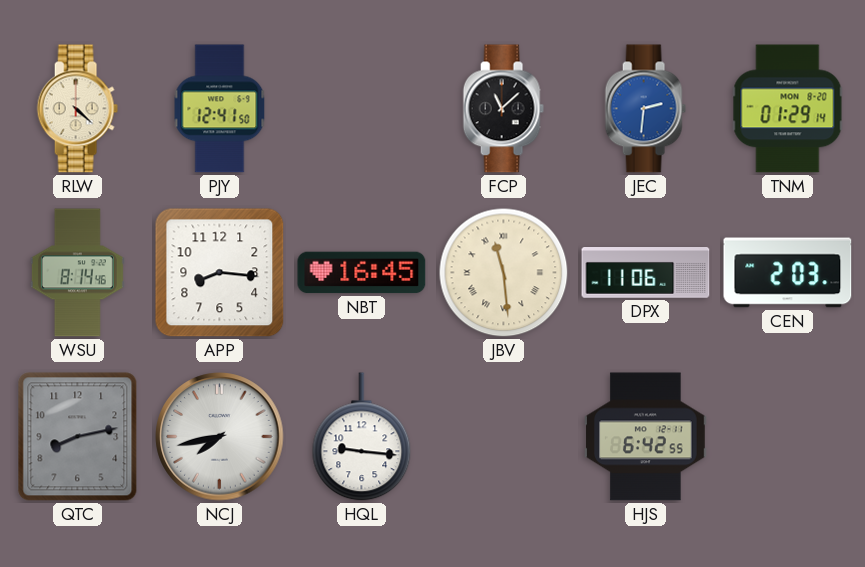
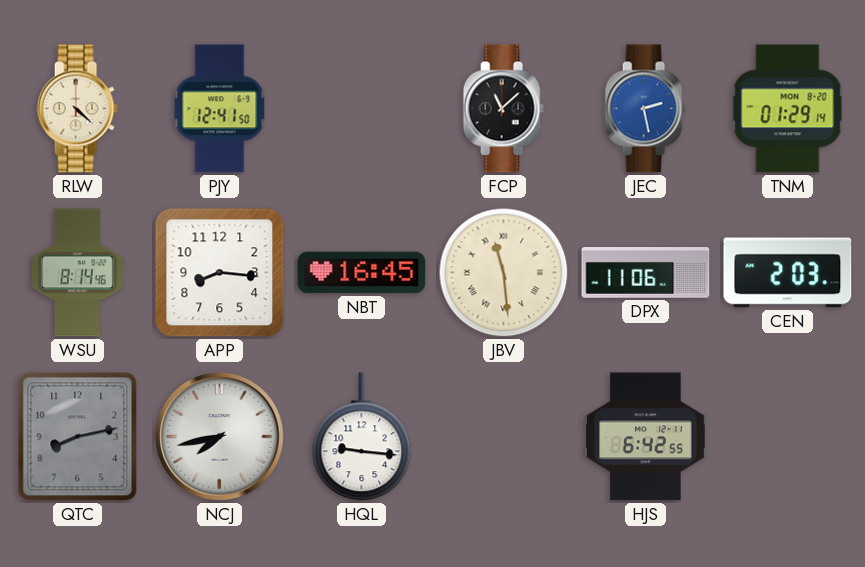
JEC: 2:31 -> 2:28 (645, 109)
